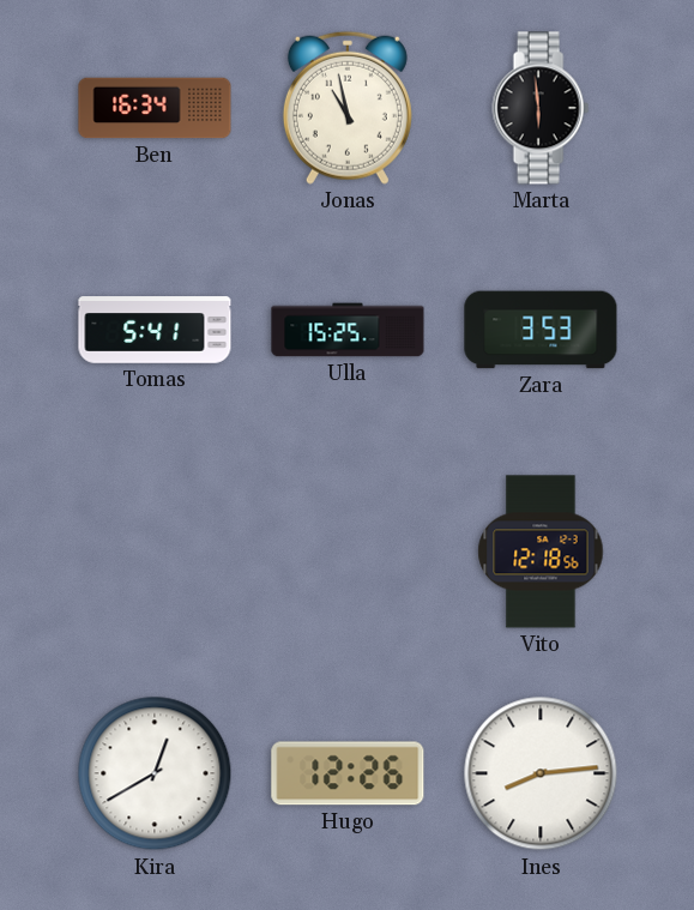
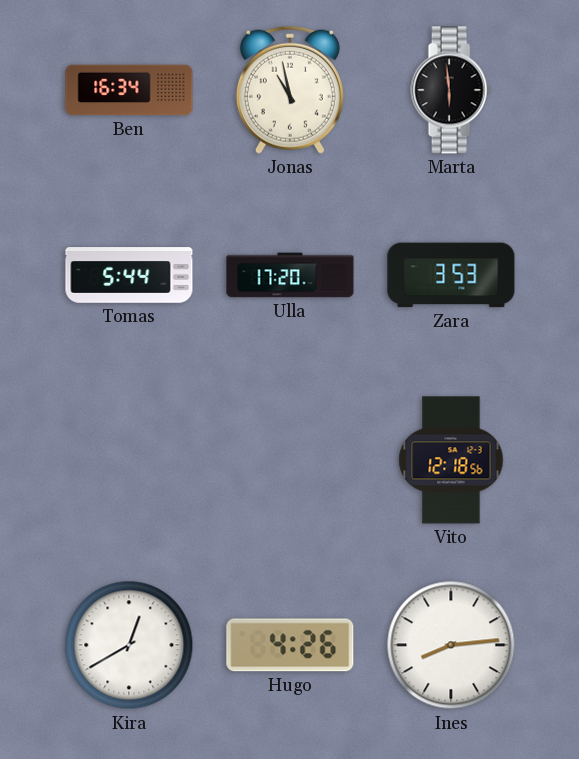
Tomas: 5:41 -> 5:44 (129, 275)
Ulla: 15:25 -> 17:20 (290, 275)
Hugo: 12:26 -> 4:26 (290, 645)
